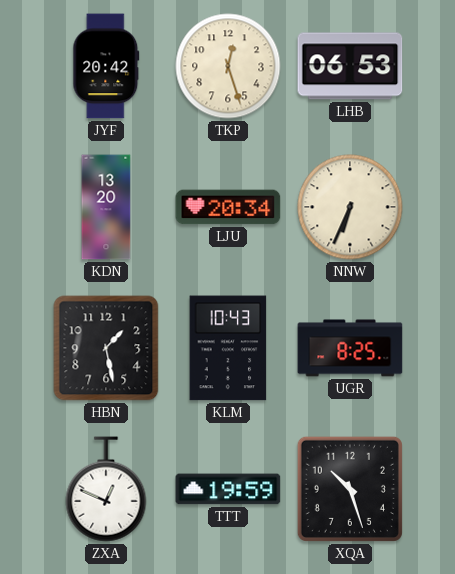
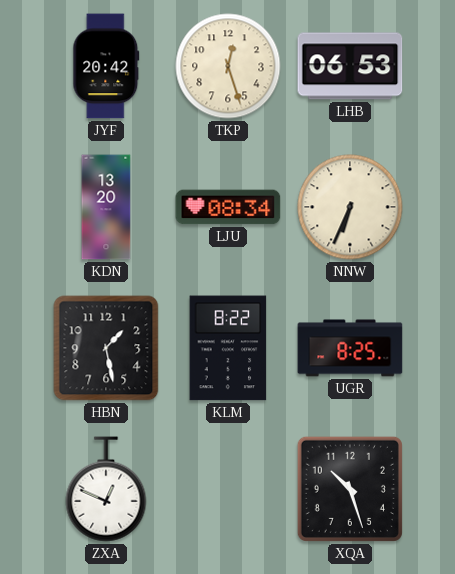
LJU: 20:34 -> 08:34 (228, 207)
KLM: 10:43 -> 8:22 (228, 348)
TTT: 19:59 -> none (228, 489)
